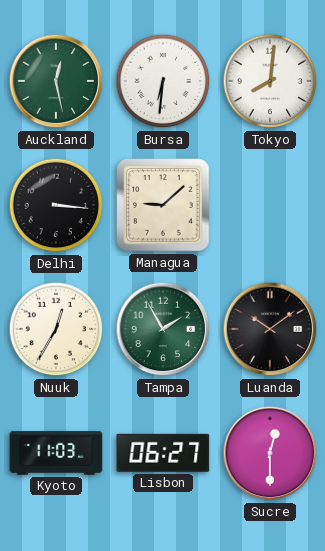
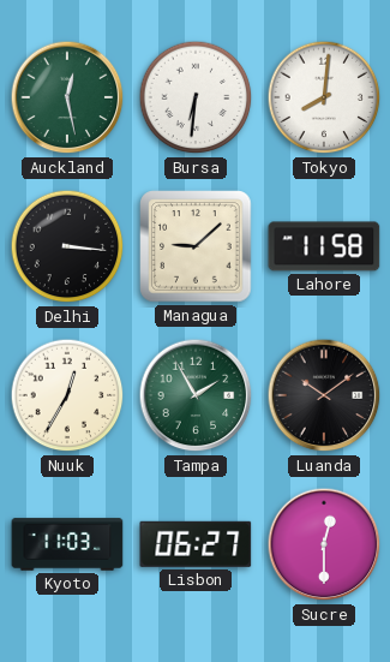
Lahore: none -> 11:58 (324, 246)
